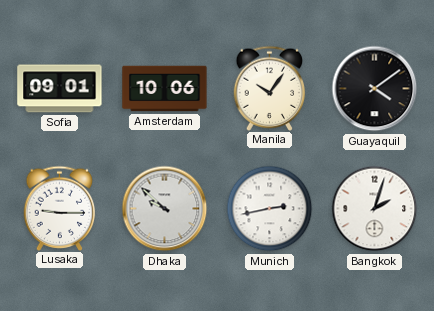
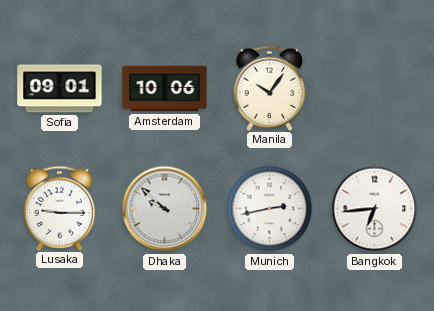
Guayaquil: 4:09 -> none (375, 89)
Bangkok: 2:03 -> 6:44 (375, 209)
